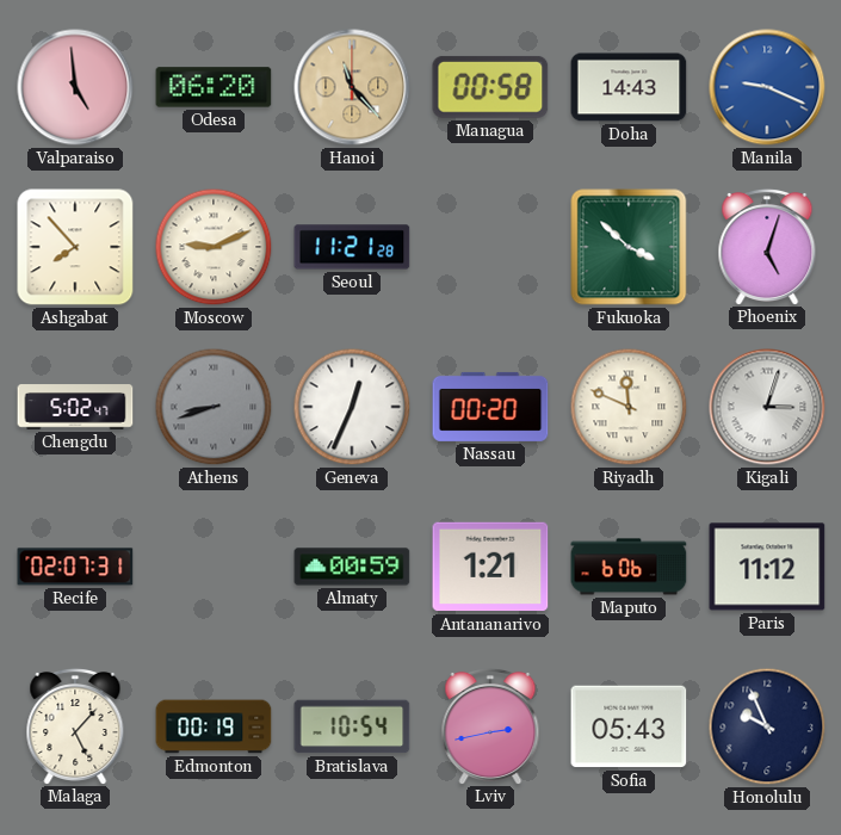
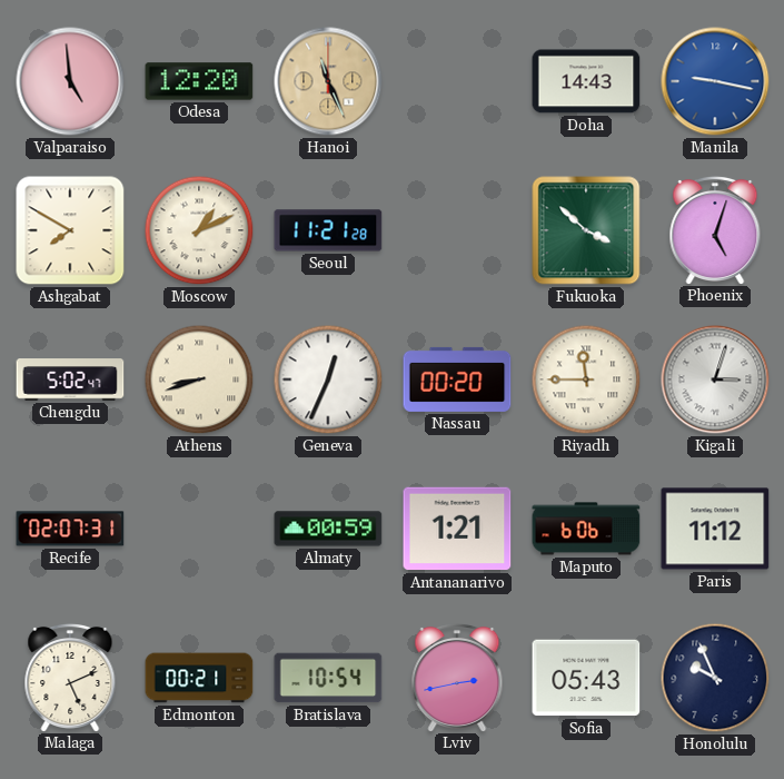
Odesa: 06:20 -> 12:20 (199, 81)
Hanoi: 11:23 -> 11:26 (328, 81)
Managua: 00:58 -> none (490, 87)
Manila: 9:19 -> 9:17 (715, 81)
Ashgabat: 7:53 -> 7:50 (70, 230)
Moscow: 9:11 -> 1:11 (199, 230)
Athens dial: grey -> cream (199, 379)
Riyadh: 11:49 -> 11:45 (586, 379)
Malaga: 5:07 -> 5:11 (70, 677)
Edmonton: 00:19 -> 00:21 (199, 678)
